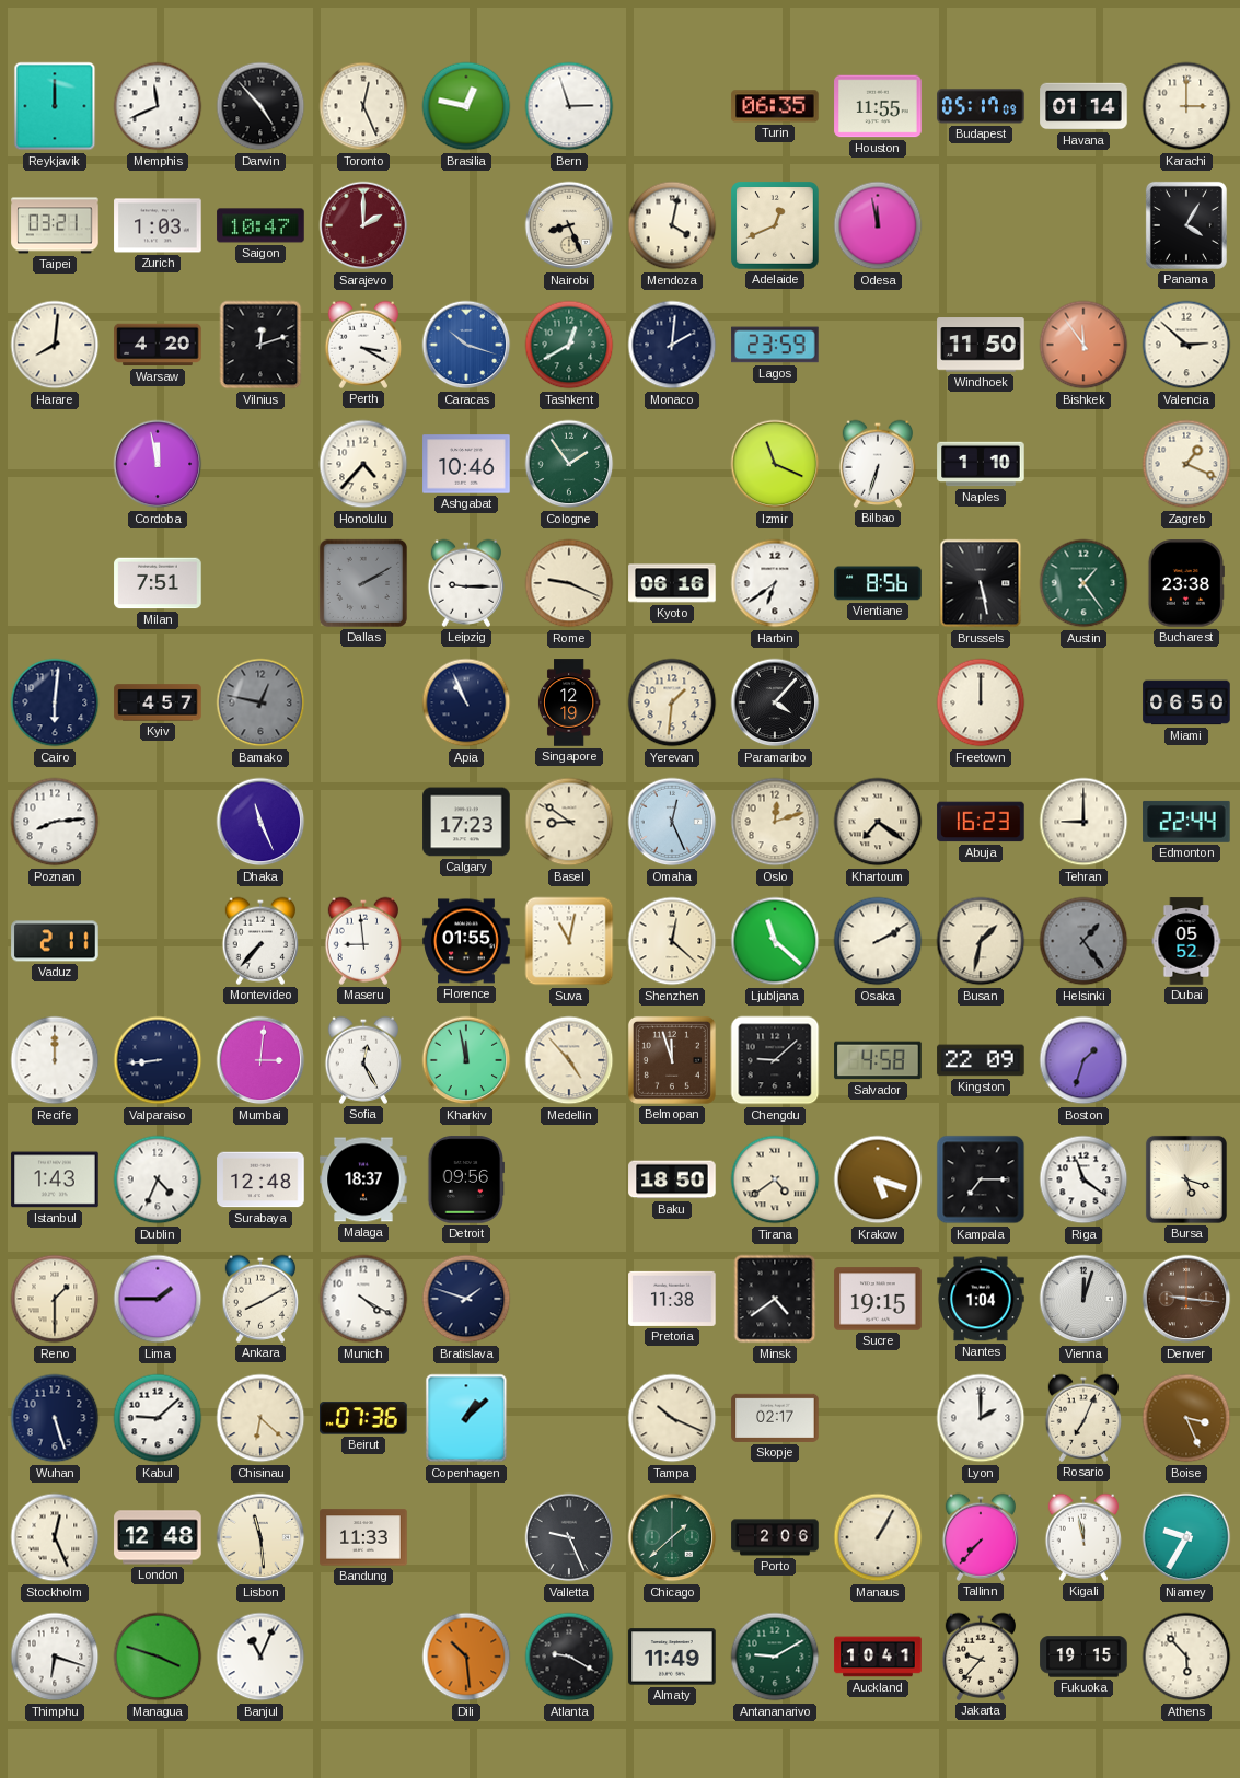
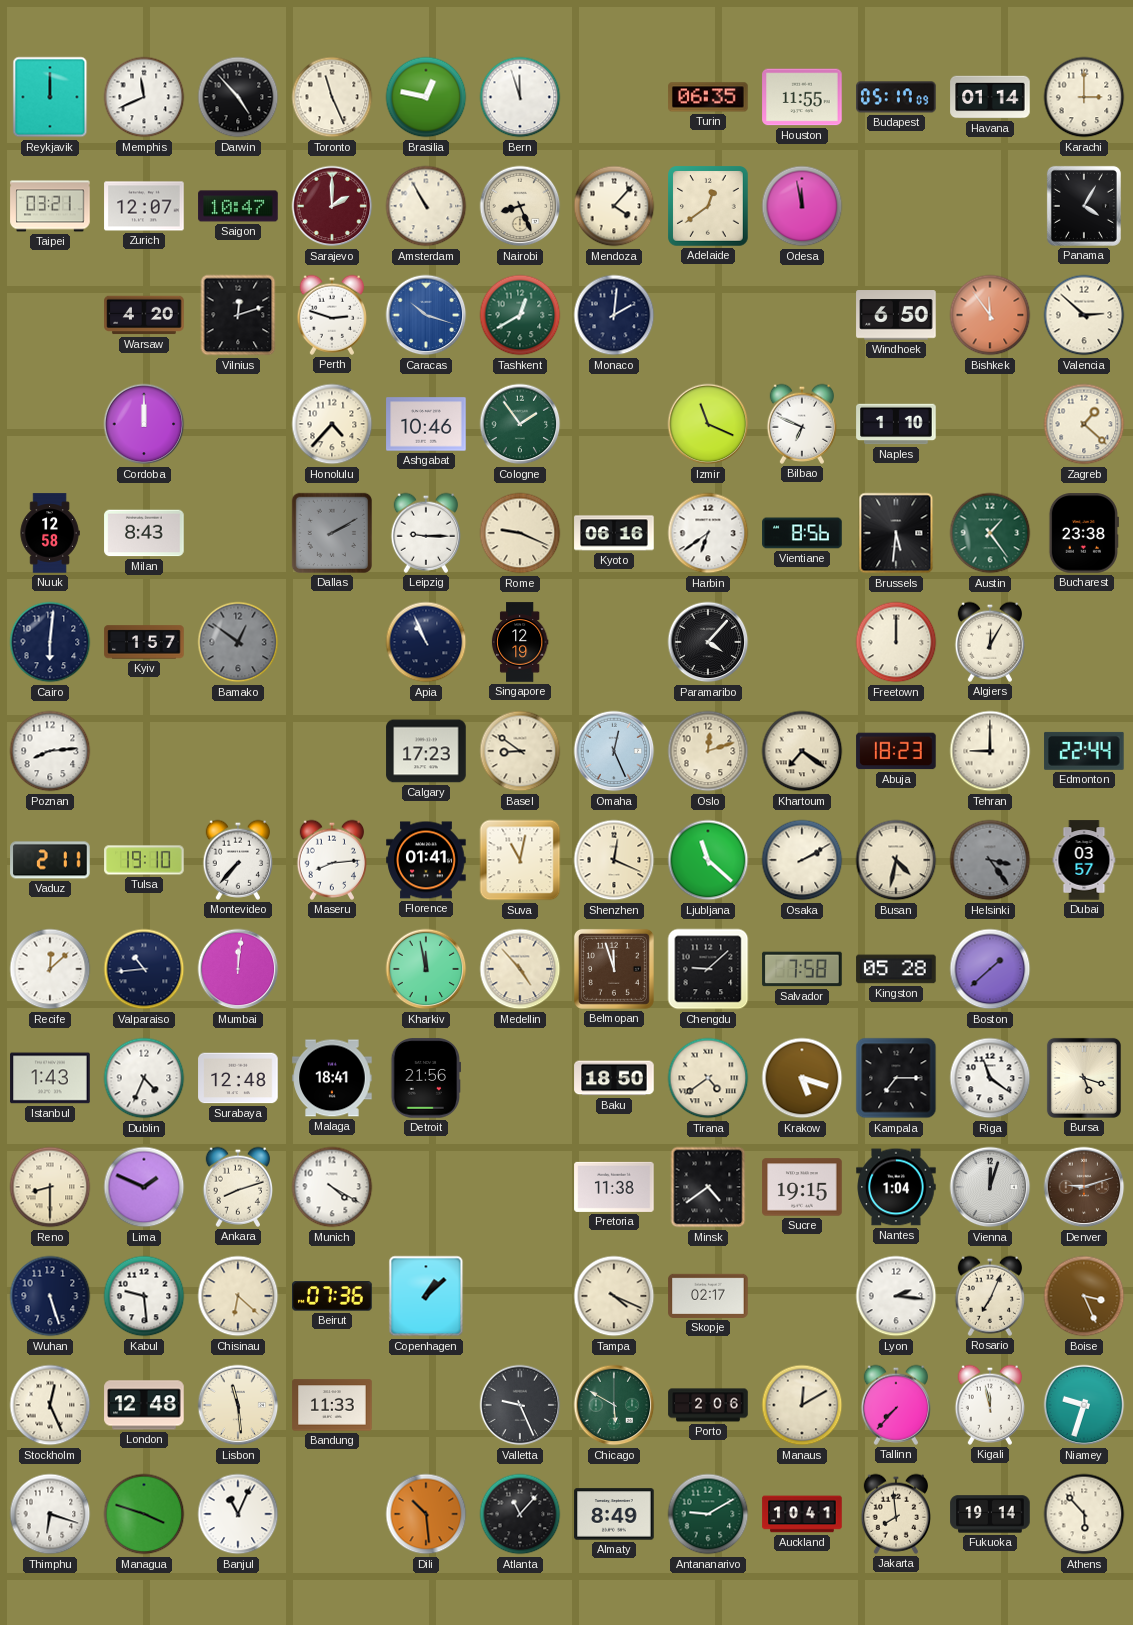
Toronto: 12:26 -> 11:26 (332, 97)
Bern: 2:57 -> 11:57 (520, 97)
Zurich: 1:03 -> 12:07 (144, 206)
Amsterdam: none -> 10:55 (426, 206)
Mendoza: 4:02 -> 4:07 (614, 206)
Adelaide: 12:41 -> 12:39 (708, 206)
Harare: 8:01 -> none (55, 345)
Perth: 3:20 -> 2:48 (331, 315)
Lagos: 23:59 -> none (775, 345)
Windhoek: 11:50 -> 6:50 (896, 315)
Cordoba: 11:58 -> 12:00 (144, 424)
Bilbao: 6:33 -> 6:49 (801, 424)
Zagreb: 1:19 -> 1:22 (1084, 424)
Nuuk: none -> 12:58 (50, 533)
Milan: 7:51 -> 8:43 (144, 533)
Brussels: 5:28 -> 5:31 (896, 533)
Kyiv: 4:57 -> 1:57 (144, 642)
Bamako: 12:47 -> 12:51 (238, 642)
Yerevan: 1:31 -> none (672, 702)
Algiers: none -> 12:05 (989, 642)
Miami: 06:50 -> none (1186, 702)
Dhaka: 11:26 -> none (260, 822)
Abuja: 16:23 -> 18:23 (896, 751)
Tulsa: none -> 19:10 (144, 860)
Maseru: 8:59 -> 8:14 (331, 860)
Florence: 01:55 -> 01:41 (426, 860)
Shenzhen: 12:22 -> 12:19 (614, 860)
Busan: 1:32 -> 4:32 (896, 860)
Helsinki: 1:24 -> 3:24 (990, 860)
Dubai: 05:52 -> 03:57 (1084, 860)
Recife: 12:00 -> 12:08 (50, 969)
Valparaiso: 8:44 -> 10:44 (144, 969)
Mumbai: 3:01 -> 12:01 (238, 969)
Sofia: 12:25 -> none (362, 1060)
Salvador: 4:58 -> 7:58 (802, 969)
Kingston: 22:09 -> 05:28 (896, 969)
Boston: 1:33 -> 1:38 (990, 969)
Malaga: 18:37 -> 18:41 (332, 1078)
Detroit: 09:56 -> 21:56 (426, 1078)
Reno: 1:30 -> 8:30 (50, 1187)
Lima: 1:45 -> 1:49 (144, 1187)
Ankara: 8:10 -> 8:12 (237, 1187)
Bratislava: 1:48 -> none (466, 1299)
Denver: 9:16 -> 9:12 (1084, 1187)
Kabul: 9:08 -> 9:29 (144, 1296)
Tampa: 10:19 -> 4:19 (614, 1296)
Lyon: 2:00 -> 2:16 (896, 1296)
Chicago: 1:38 -> 5:50 (614, 1405)
Manaus: 1:05 -> 12:10 (802, 1405)
Niamey: 9:35 -> 9:33 (1084, 1405)
Atlanta: 9:20 -> 11:07 (520, 1514)
Almaty: 11:49 -> 8:49 (614, 1514)
Jakarta: 9:37 -> 7:59 (895, 1514)
Fukuoka: 19:15 -> 19:14 (990, 1514)
